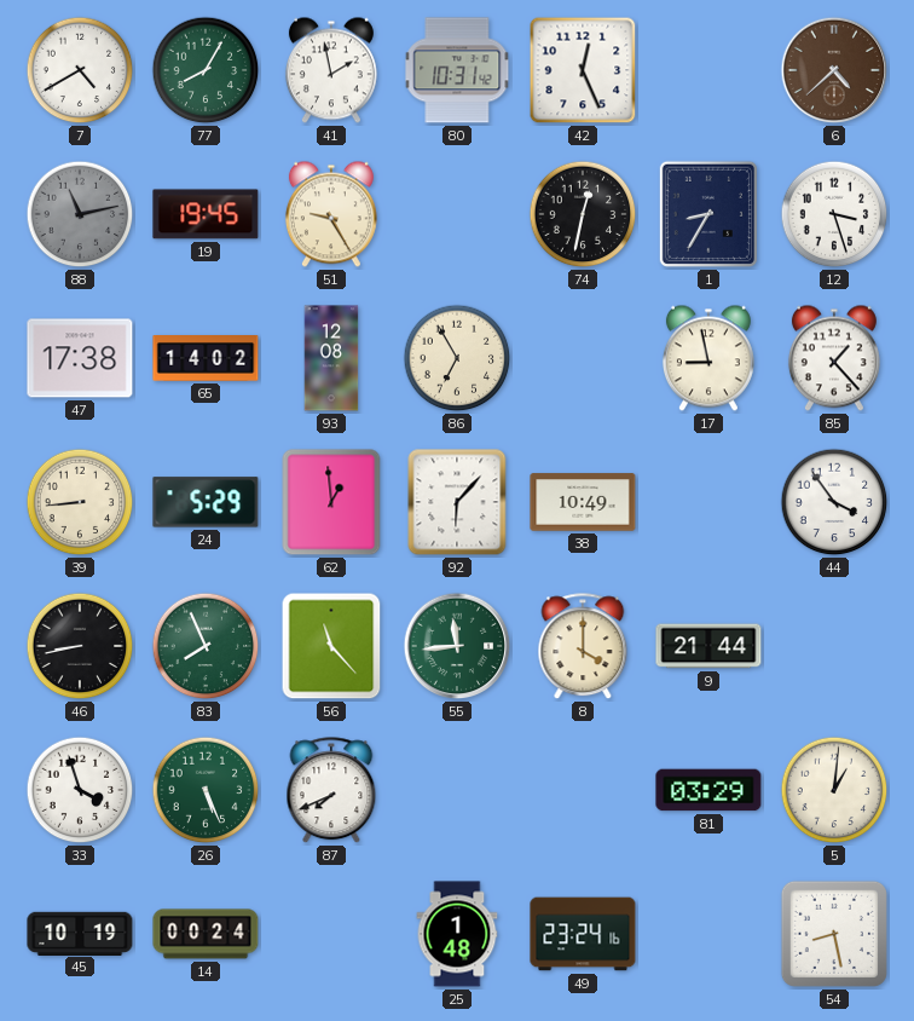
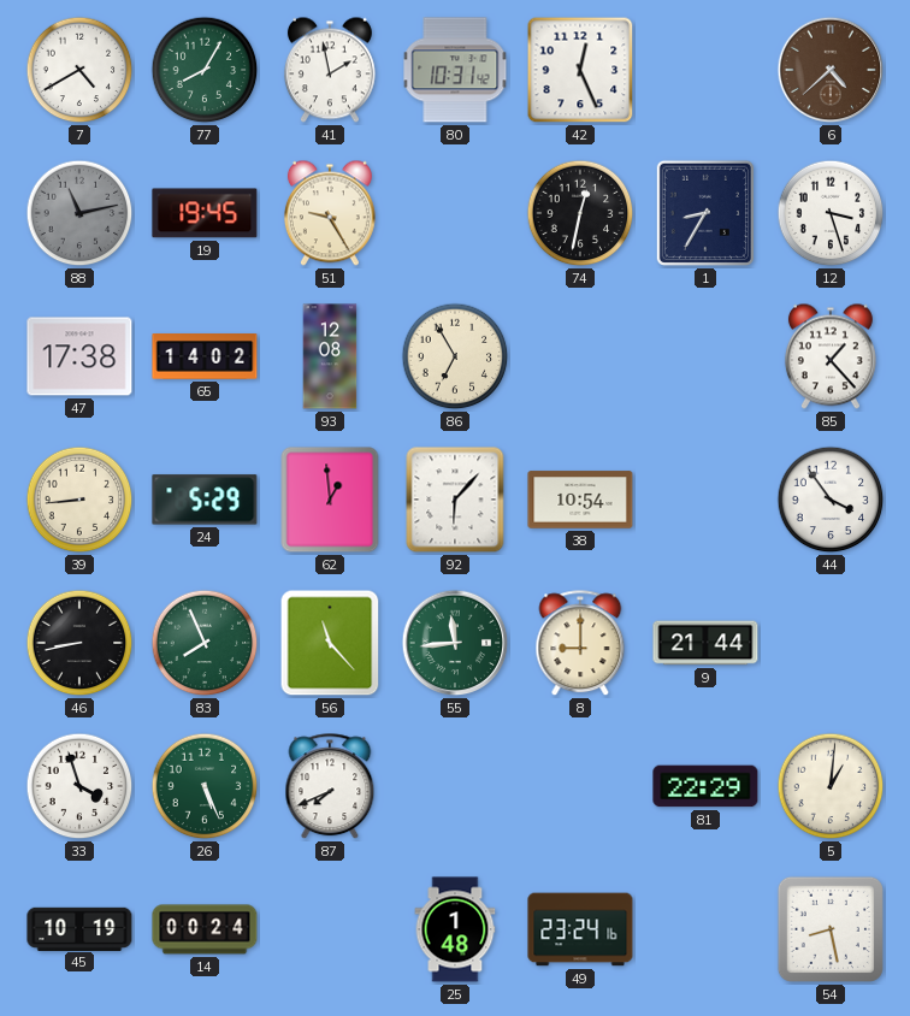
17: 8:58 -> none (708, 358)
38: 10:49 -> 10:54 (580, 500)
8: 4:00 -> 9:00 (580, 644)
81: 03:29 -> 22:29 (705, 786)
